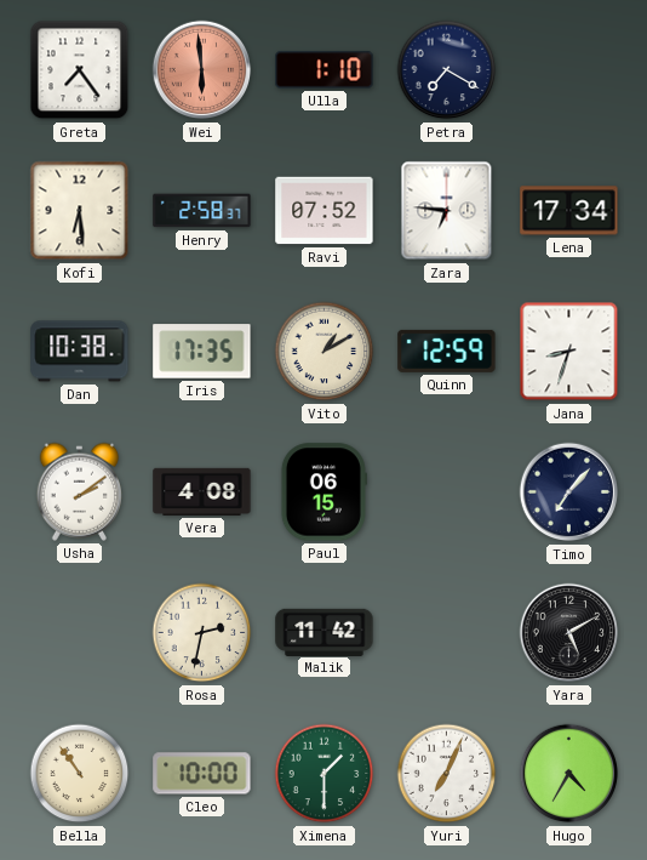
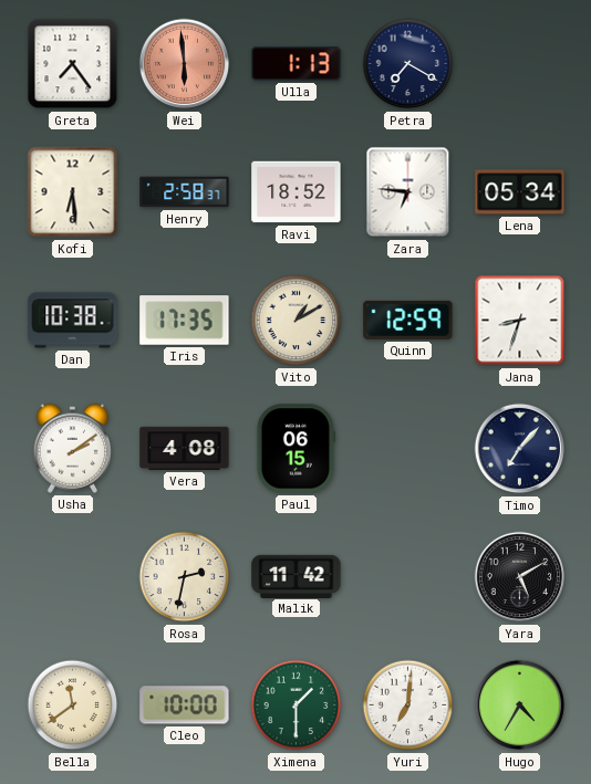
Ulla: 1:10 -> 1:13 (297, 64)
Ravi: 07:52 -> 18:52 (297, 192)
Lena: 17:34 -> 05:34 (520, 192)
Bella: 10:54 -> 11:39 (73, 705)
Yuri: 7:04 -> 7:01 (408, 705)
